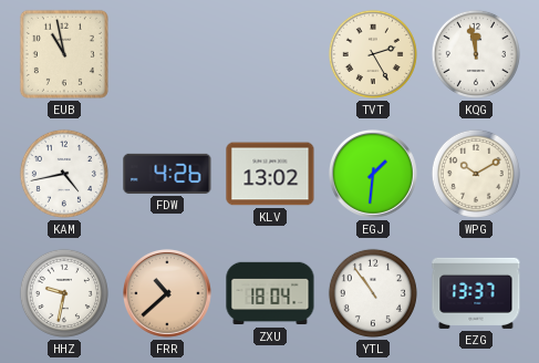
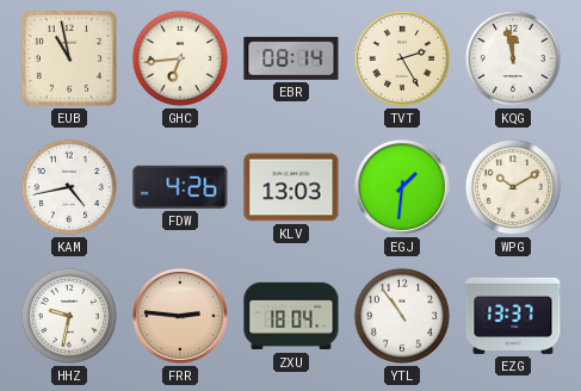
GHC: none -> 6:44 (180, 58)
EBR: none -> 08:14 (291, 58)
KLV: 13:02 -> 13:03 (291, 187)
FRR: 10:38 -> 2:46 (181, 317)
